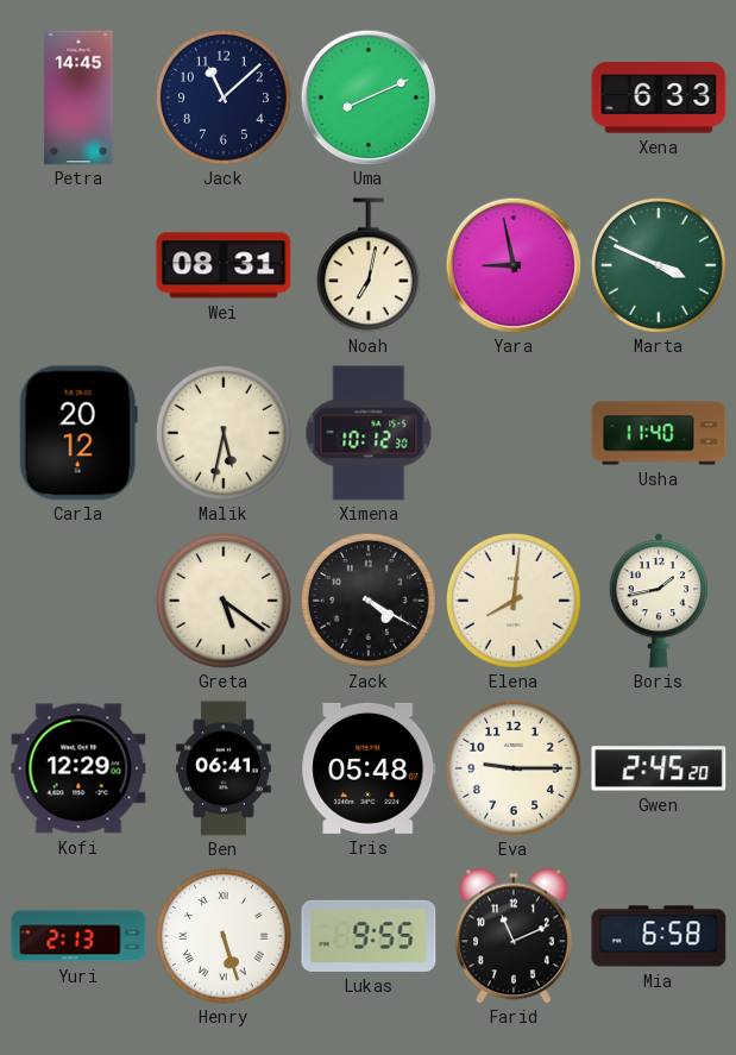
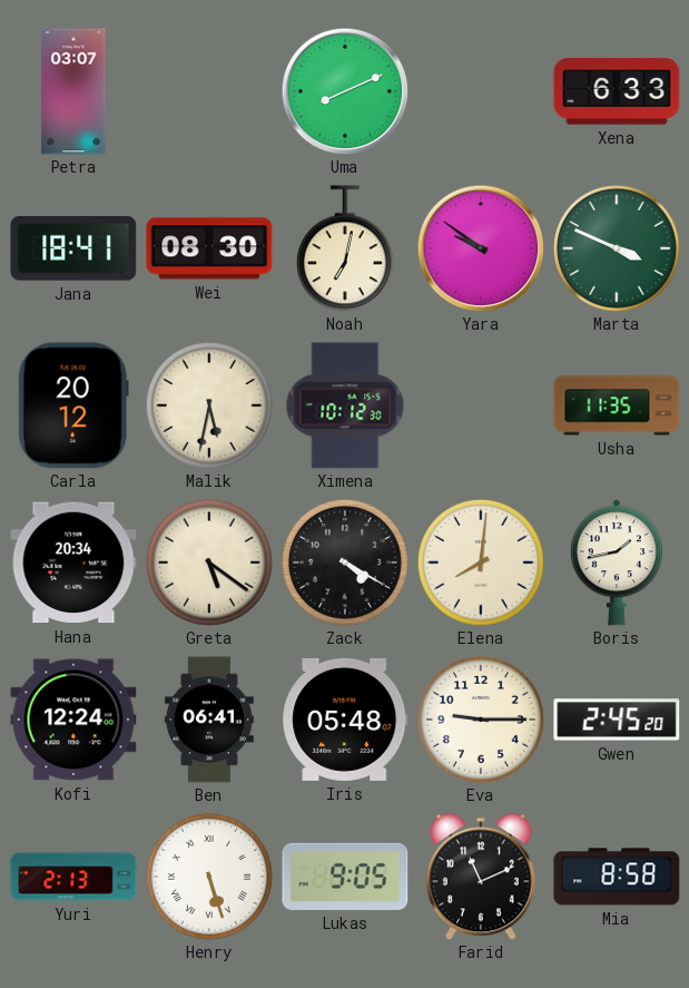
Petra: 14:45 -> 03:07 (73, 91)
Jack: 11:08 -> none (224, 98)
Jana: none -> 18:41 (73, 250)
Wei: 08:31 -> 08:30 (209, 248)
Yara: 8:58 -> 9:51 (481, 248)
Usha: 11:40 -> 11:35 (617, 405)
Hana: none -> 20:34 (73, 563)
Kofi: 12:29 -> 12:24 (73, 720)
Lukas: 9:55 -> 9:05 (345, 877)
Mia: 6:58 -> 8:58 (617, 877)
